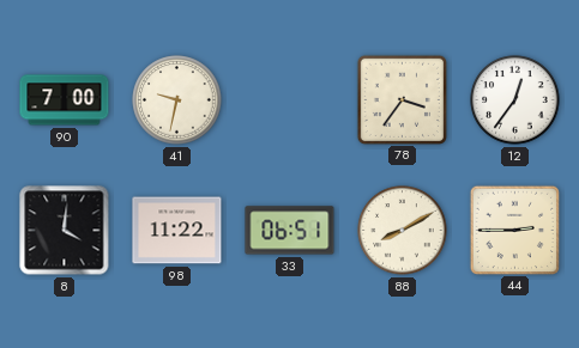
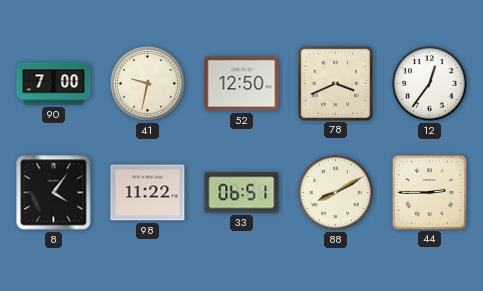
52: none -> 12:50 (242, 84)
78: 3:36 -> 3:41 (335, 83)
8: 4:01 -> 4:06 (54, 193)
